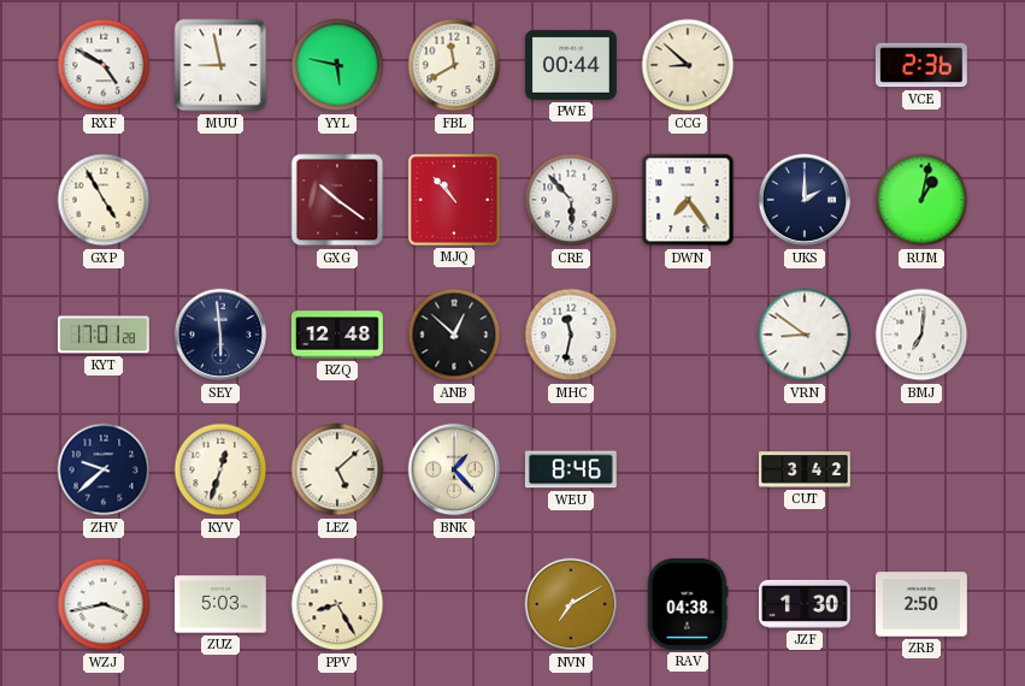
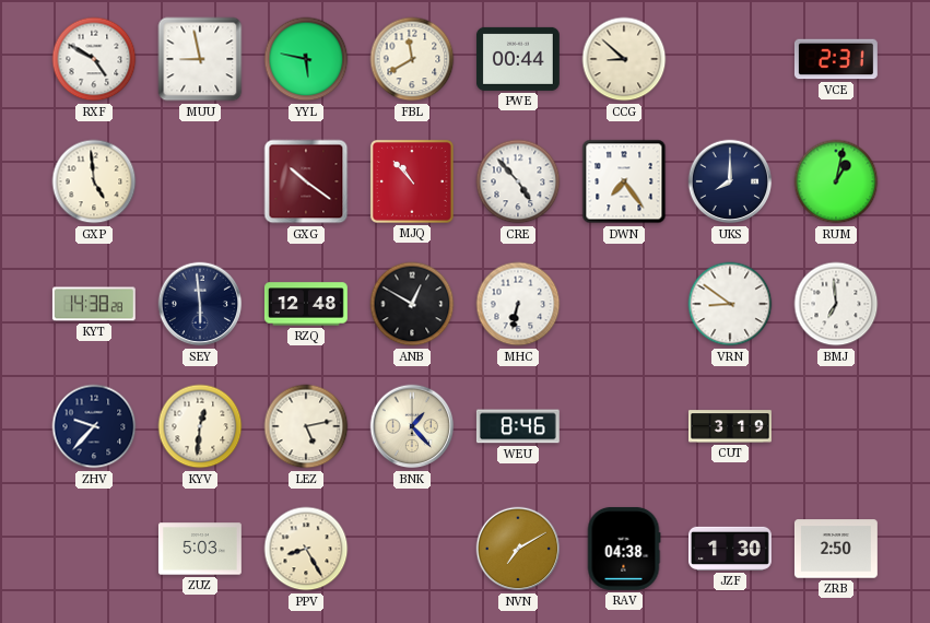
VCE: 2:36 -> 2:31 (836, 59)
GXP: 4:55 -> 4:59 (94, 181)
CRE: 5:53 -> 4:53 (518, 181)
UKS: 2:00 -> 8:00 (730, 181)
KYT: 17:01 -> 14:38 (94, 304)
ANB: 12:52 -> 12:50 (412, 304)
MHC: 11:32 -> 6:32 (518, 304)
BMJ: 7:01 -> 6:59 (836, 304)
ZHV: 9:38 -> 9:37 (94, 426)
KYV: 12:33 -> 12:31 (200, 426)
LEZ: 5:08 -> 5:13 (306, 426)
CUT: 3:42 -> 3:19 (731, 426)
WZJ: 3:43 -> none (104, 604)
